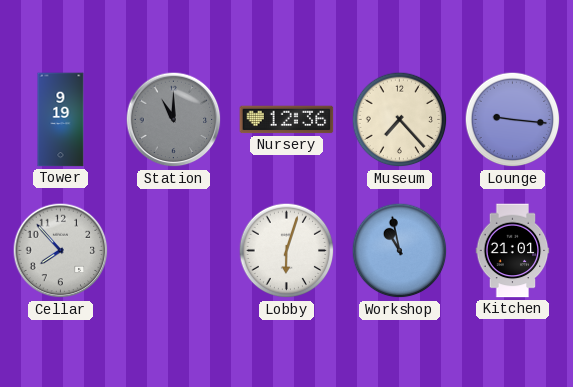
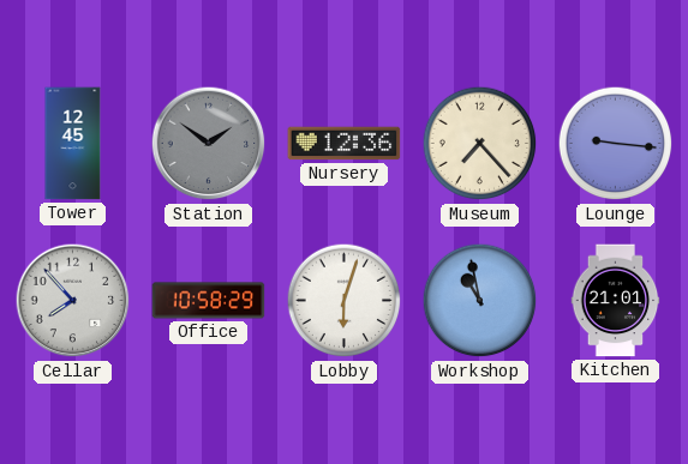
Tower: 9:19 -> 12:45 (73, 144)
Station: 11:00 -> 1:51 (209, 144)
Office: none -> 10:58 (209, 301)
